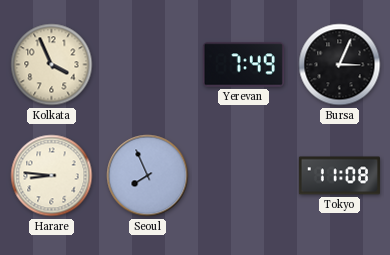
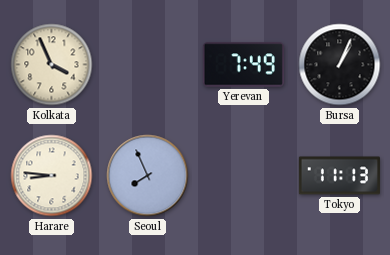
Bursa: 3:04 -> 1:04 (340, 65)
Tokyo: 11:08 -> 11:13 (339, 176)
